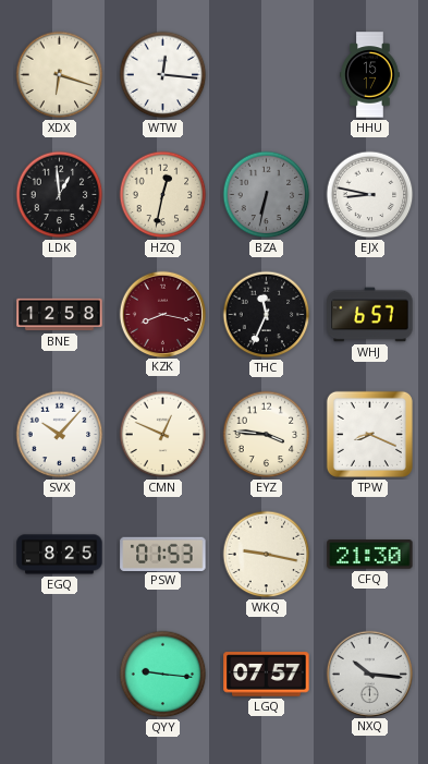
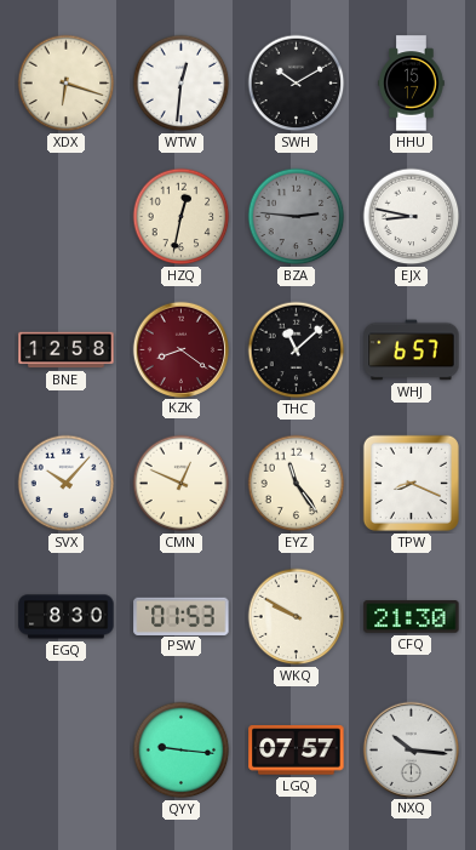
WTW: 12:16 -> 12:31 (182, 84)
SWH: none -> 10:10 (297, 84)
LDK: 12:59 -> none (60, 195)
BZA: 6:32 -> 2:46 (297, 217)
KZK: 8:17 -> 8:21 (180, 349)
THC: 11:34 -> 11:08 (297, 350)
EYZ: 3:46 -> 11:24 (297, 484)
EGQ: 8:25 -> 8:30 (67, 617)
WKQ: 9:17 -> 9:50 (297, 617)
